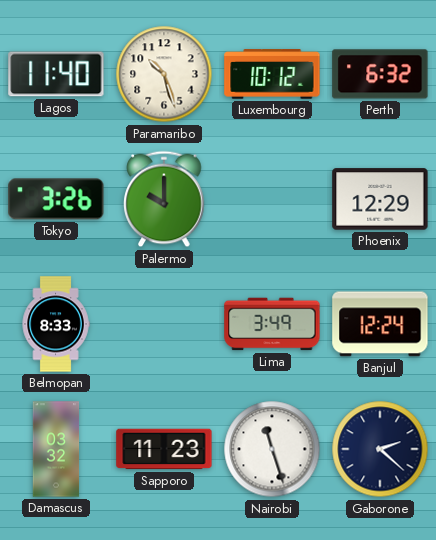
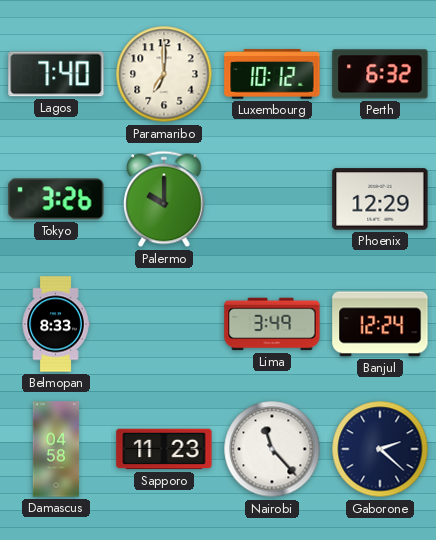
Lagos: 11:40 -> 7:40 (56, 74)
Paramaribo: 10:27 -> 7:00 (164, 74)
Damascus: 03:32 -> 04:58 (56, 449)
Nairobi: 11:27 -> 11:23 (272, 449)
